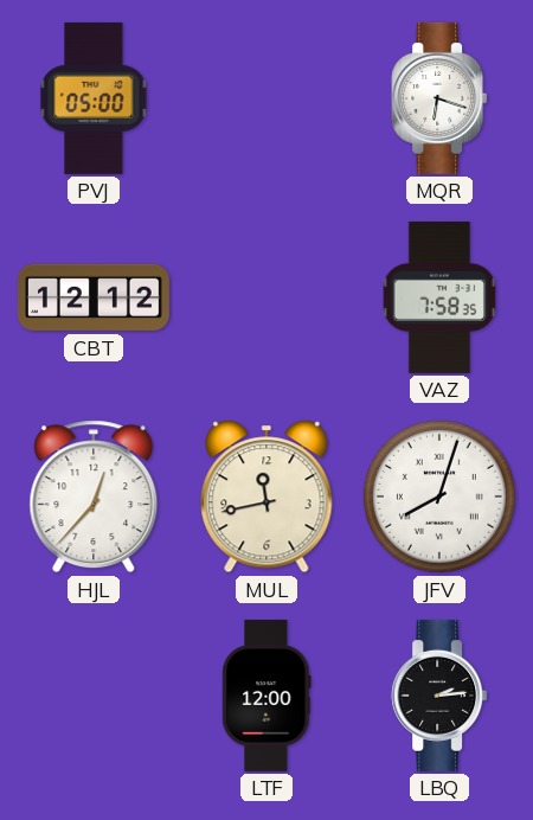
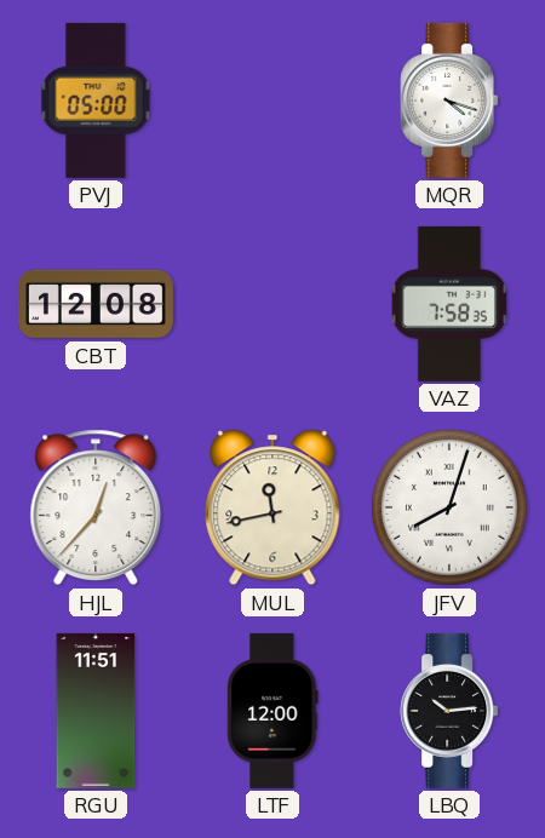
MQR: 6:18 -> 4:18 (449, 101)
CBT: 12:12 -> 12:08 (96, 304)
RGU: none -> 11:51 (96, 711)
LBQ: 2:14 -> 10:14 (449, 711)
